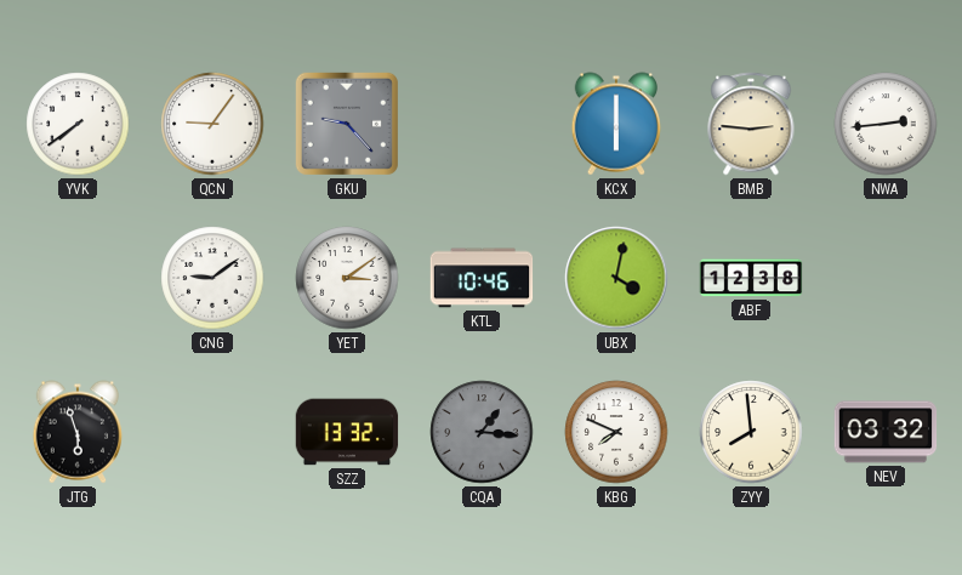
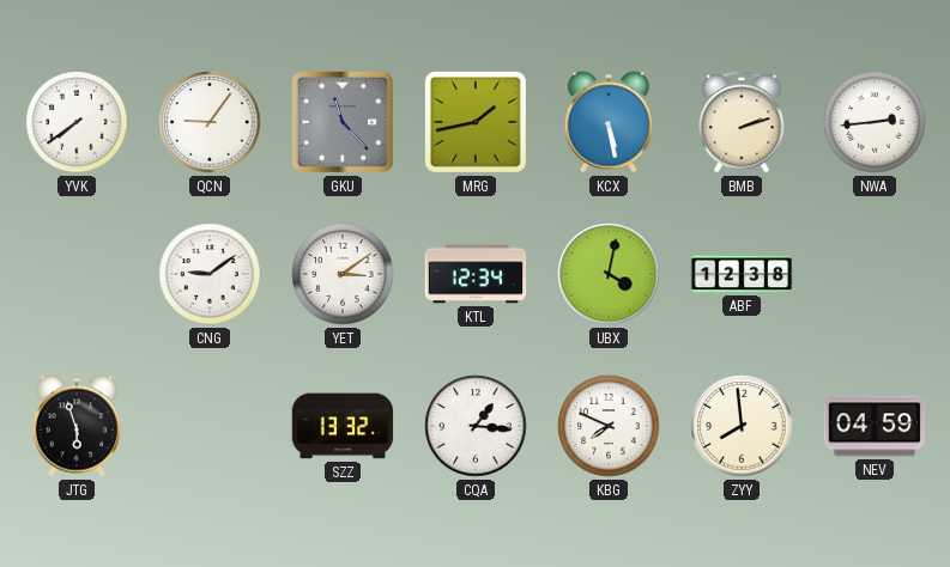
GKU: 9:23 -> 11:23 (343, 122)
MRG: none -> 1:43 (476, 122)
KCX: 6:00 -> 5:28 (609, 122)
BMB: 2:46 -> 2:12 (742, 122)
KTL: 10:46 -> 12:34 (476, 274)
CQA dial: grey -> white (476, 426)
NEV: 03:32 -> 04:59 (875, 426)
